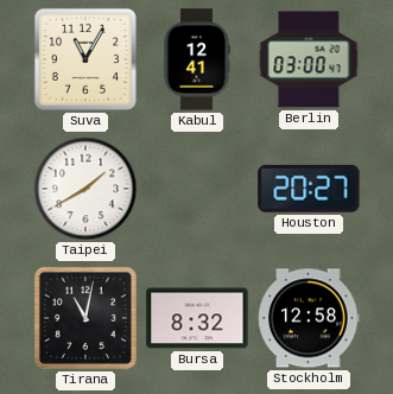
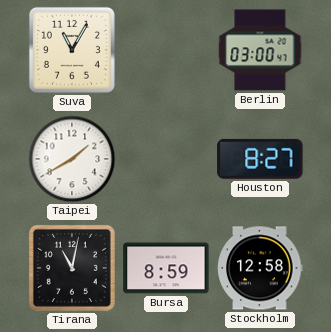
Kabul: 12:41 -> none (197, 59)
Houston: 20:27 -> 8:27 (260, 159)
Bursa: 8:32 -> 8:59 (166, 268)
